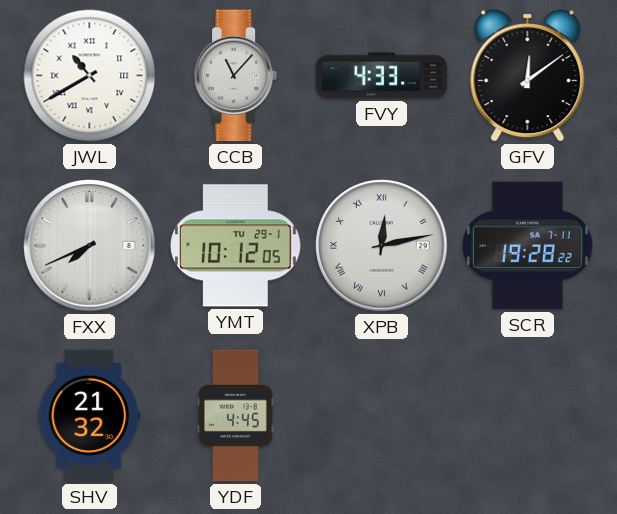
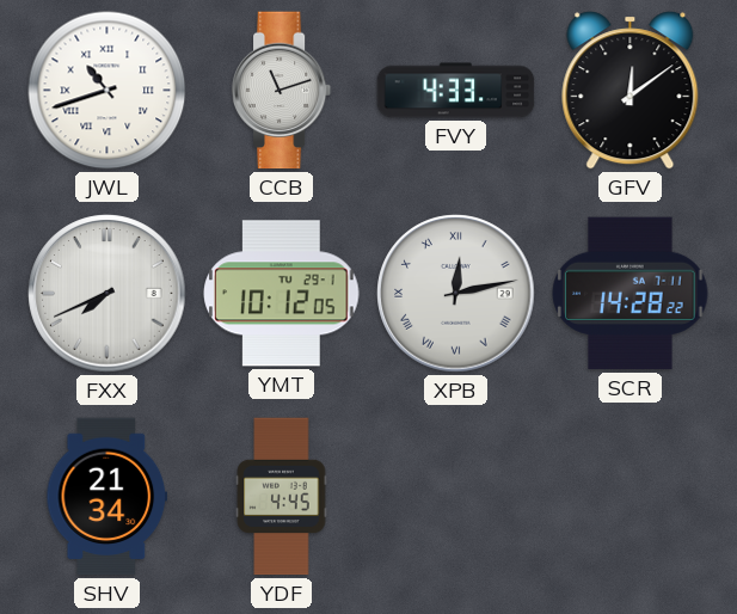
JWL: 10:40 -> 10:42 (108, 91)
CCB: 11:07 -> 11:12 (282, 91)
SCR: 19:28 -> 14:28 (631, 294)
SHV: 21:32 -> 21:34 (106, 497)
